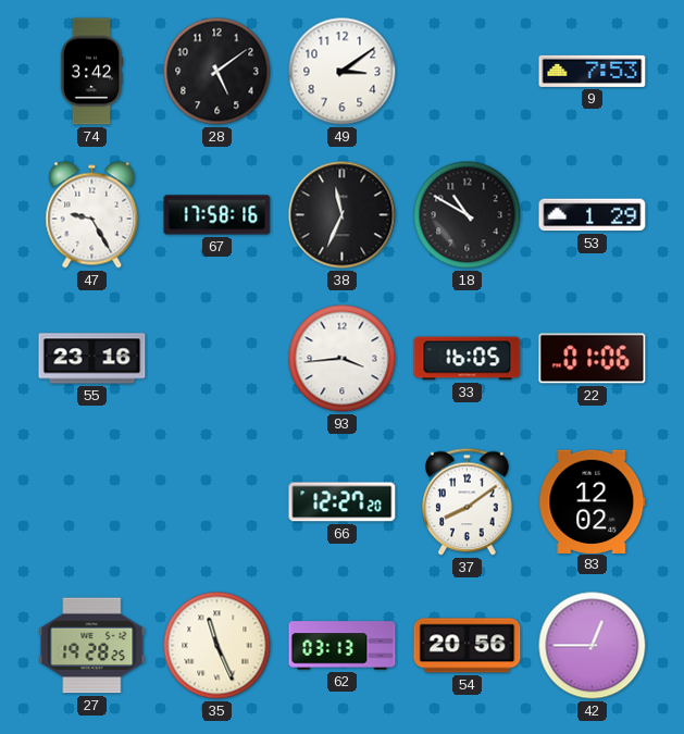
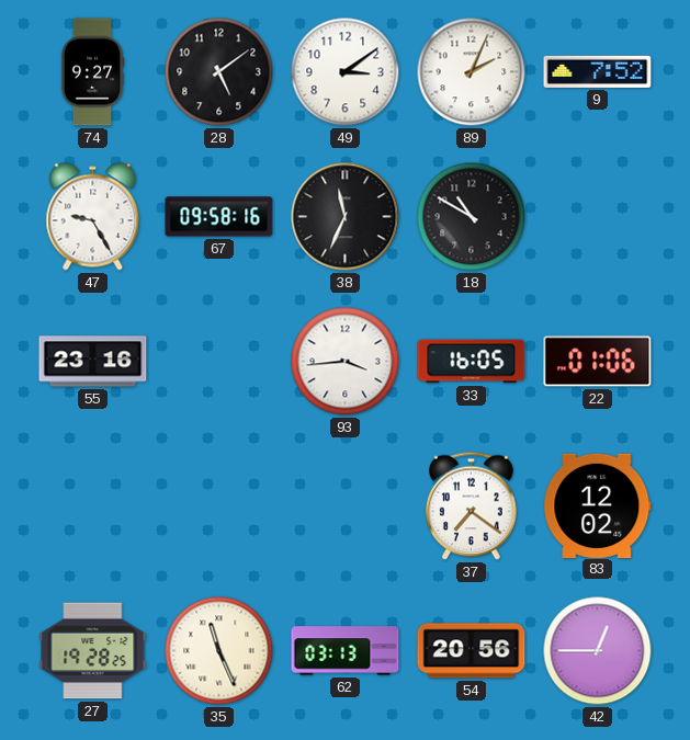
74: 3:42 -> 9:27 (92, 72)
89: none -> 2:04 (472, 72)
9: 7:53 -> 7:52 (598, 71)
67: 17:58 -> 09:58 (219, 217)
53: 1:29 -> none (593, 215)
66: 12:27 -> none (343, 502)
37: 8:09 -> 7:21 (472, 506)
